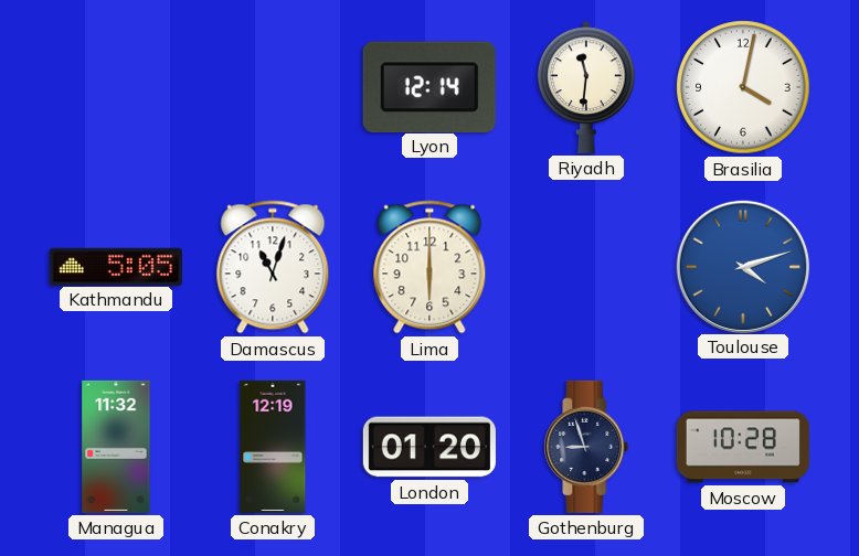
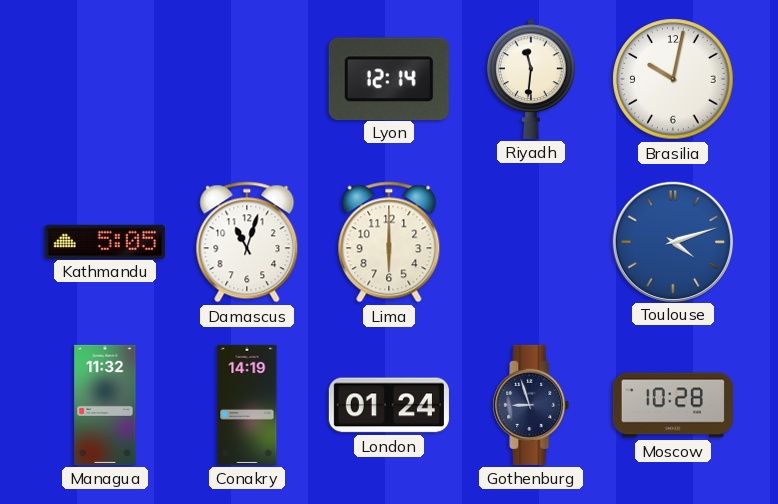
Brasilia: 4:02 -> 10:02 (673, 79)
Conakry: 12:19 -> 14:19 (247, 405)
London: 01:20 -> 01:24 (389, 405)
